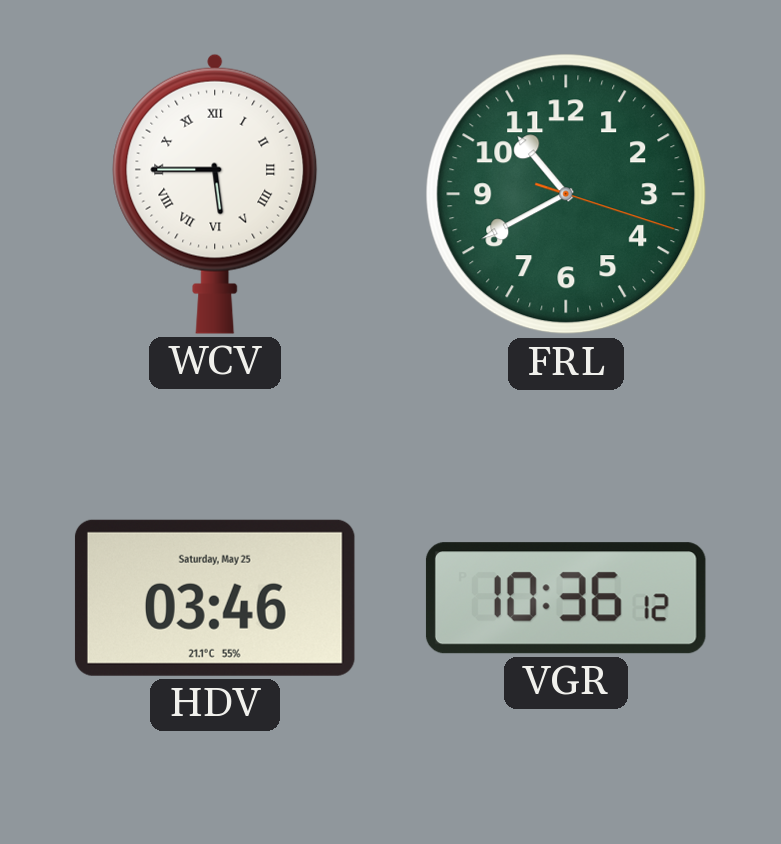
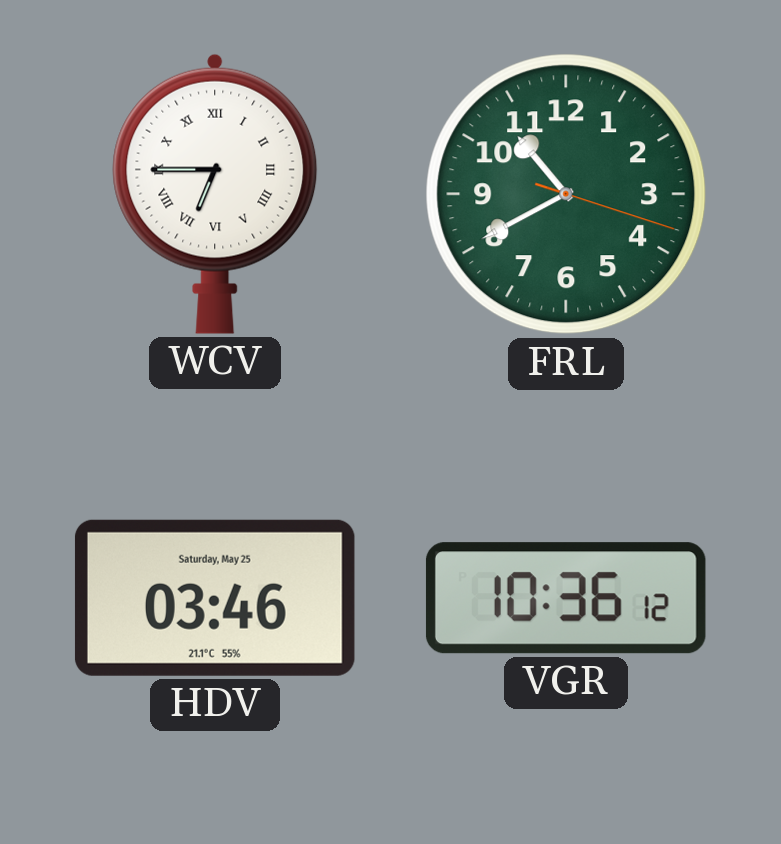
WCV: 5:45 -> 6:45 (215, 194)
